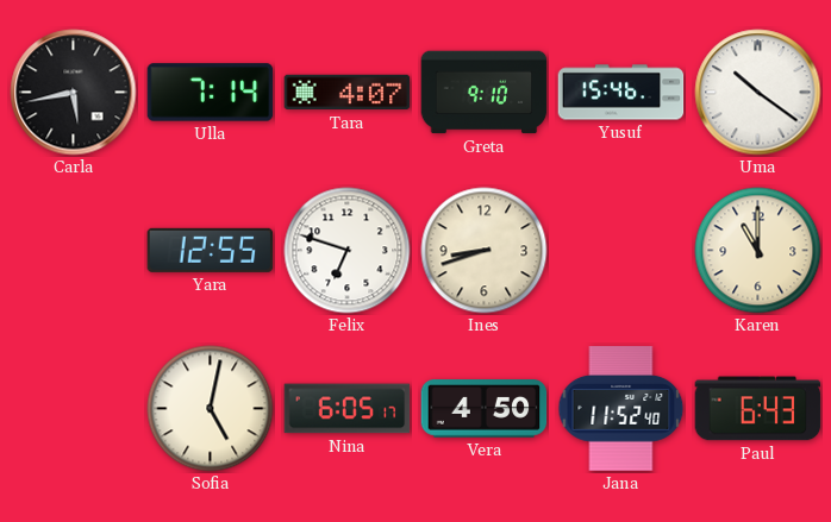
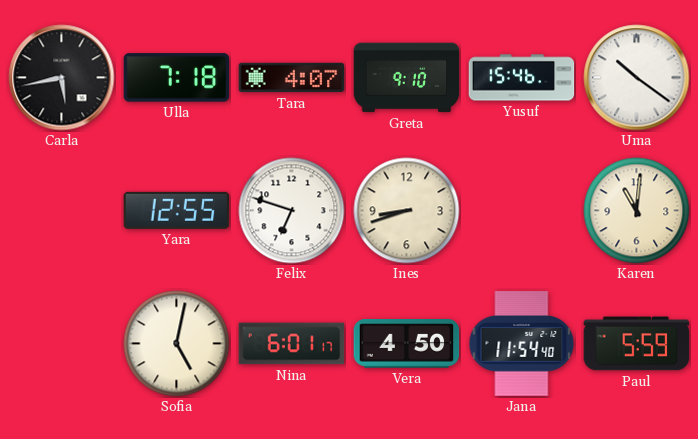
Ulla: 7:14 -> 7:18 (177, 78)
Karen: 11:00 -> 11:01 (637, 211)
Nina: 6:05 -> 6:01 (292, 344)
Jana: 11:52 -> 11:54 (522, 344)
Paul: 6:43 -> 5:59 (637, 344)
